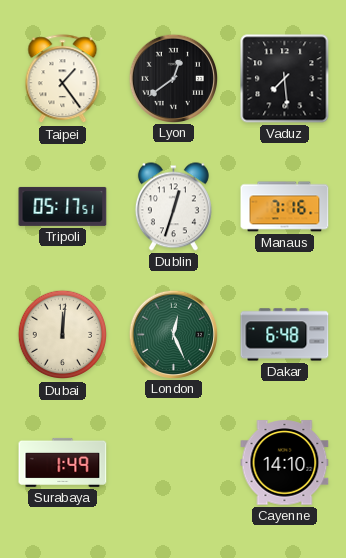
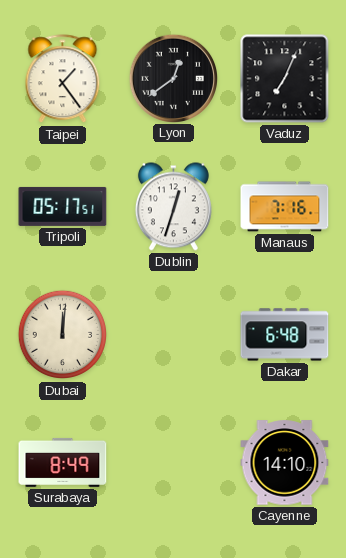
Vaduz: 7:29 -> 7:04 (285, 79)
London: 12:26 -> none (173, 334)
Surabaya: 1:49 -> 8:49 (63, 462)
